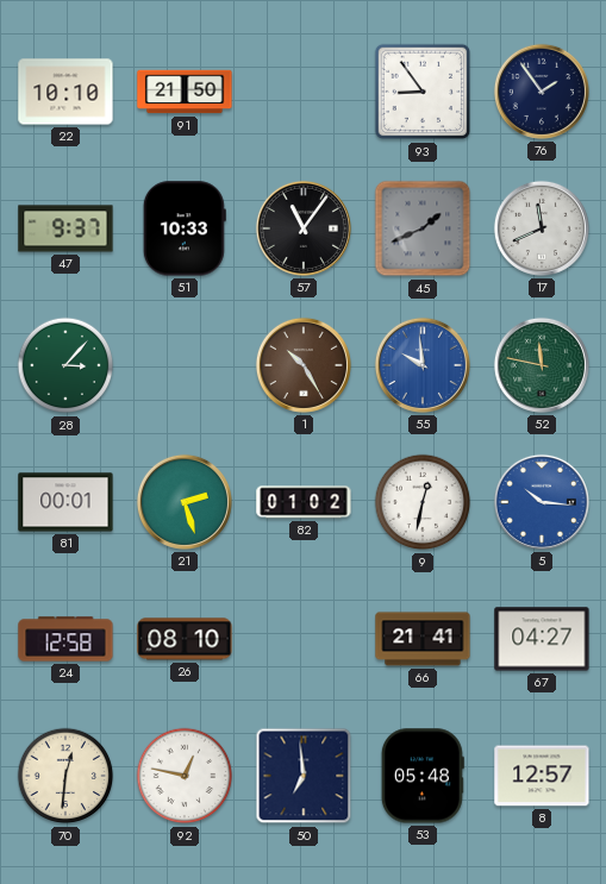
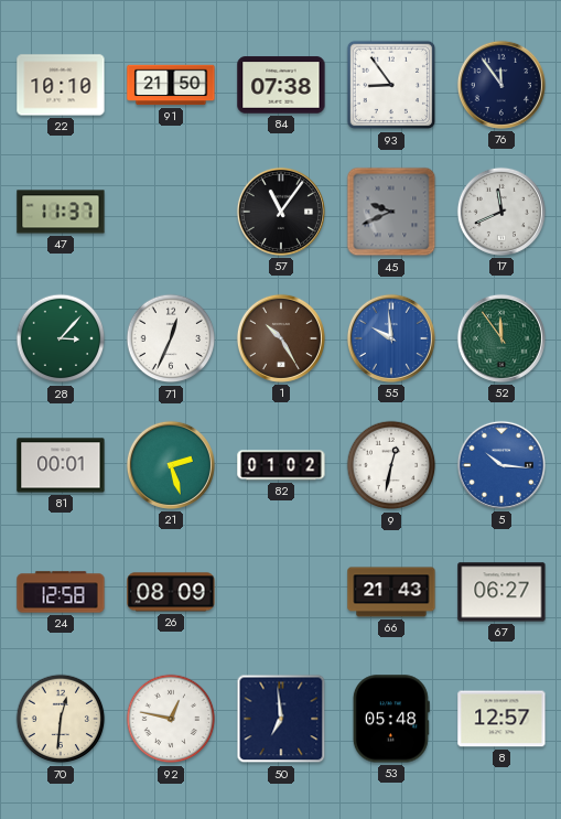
84: none -> 07:38 (281, 85)
76: 1:54 -> 11:54 (501, 85)
47: 9:37 -> 11:37 (61, 212)
51: 10:33 -> none (185, 228)
45: 1:41 -> 9:41 (391, 212)
71: none -> 12:34 (171, 338)
52: 11:47 -> 11:54 (501, 338)
26: 08:10 -> 08:09 (171, 592)
66: 21:41 -> 21:43 (391, 592)
67: 04:27 -> 06:27 (501, 592)
